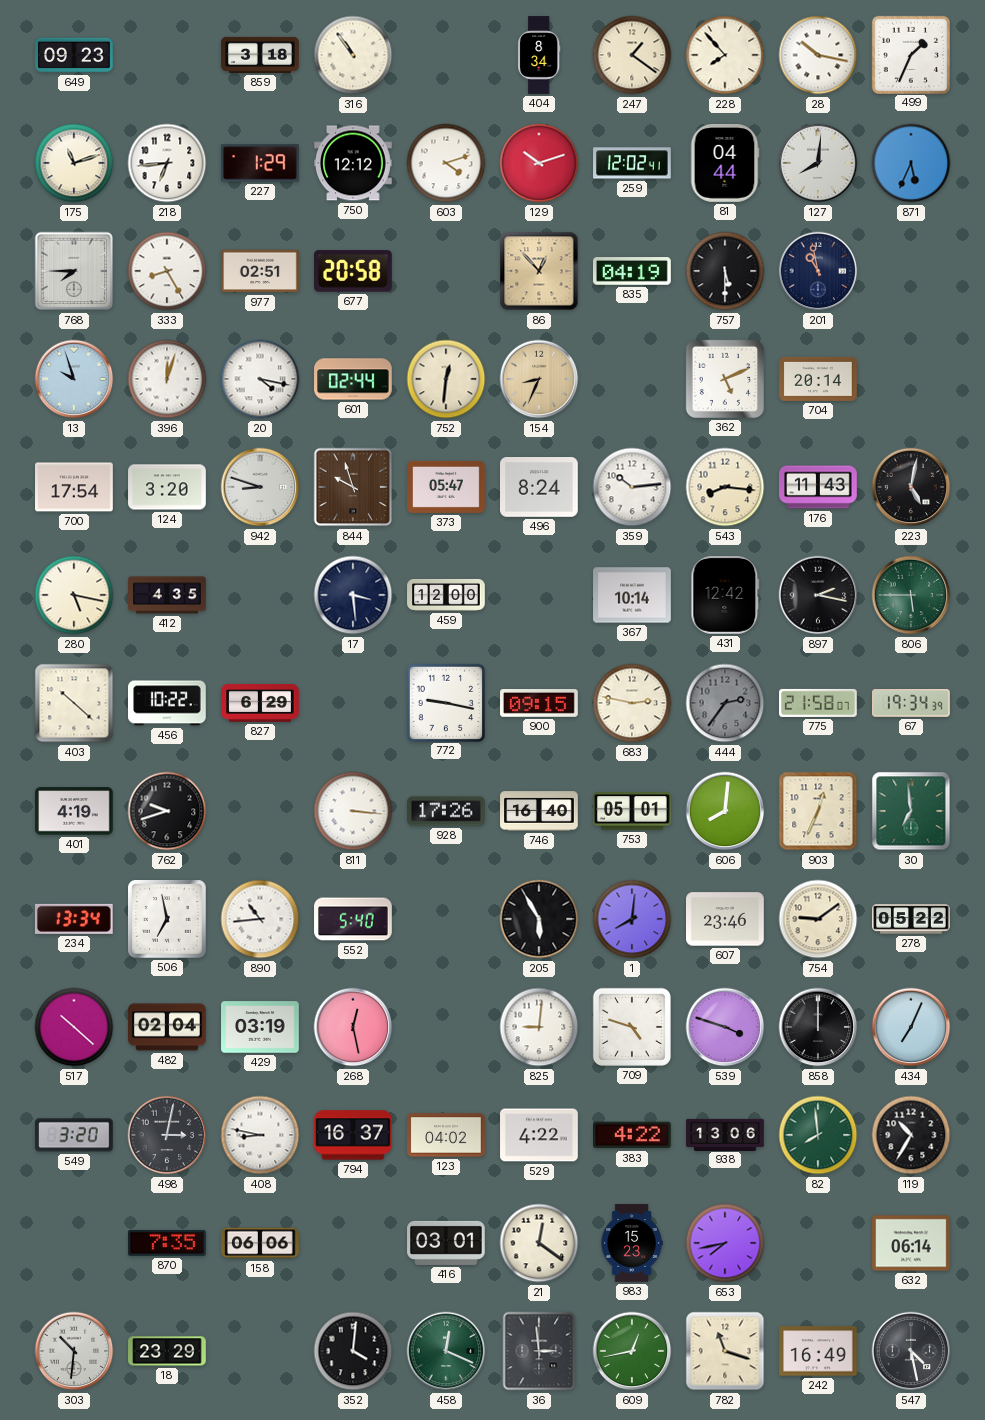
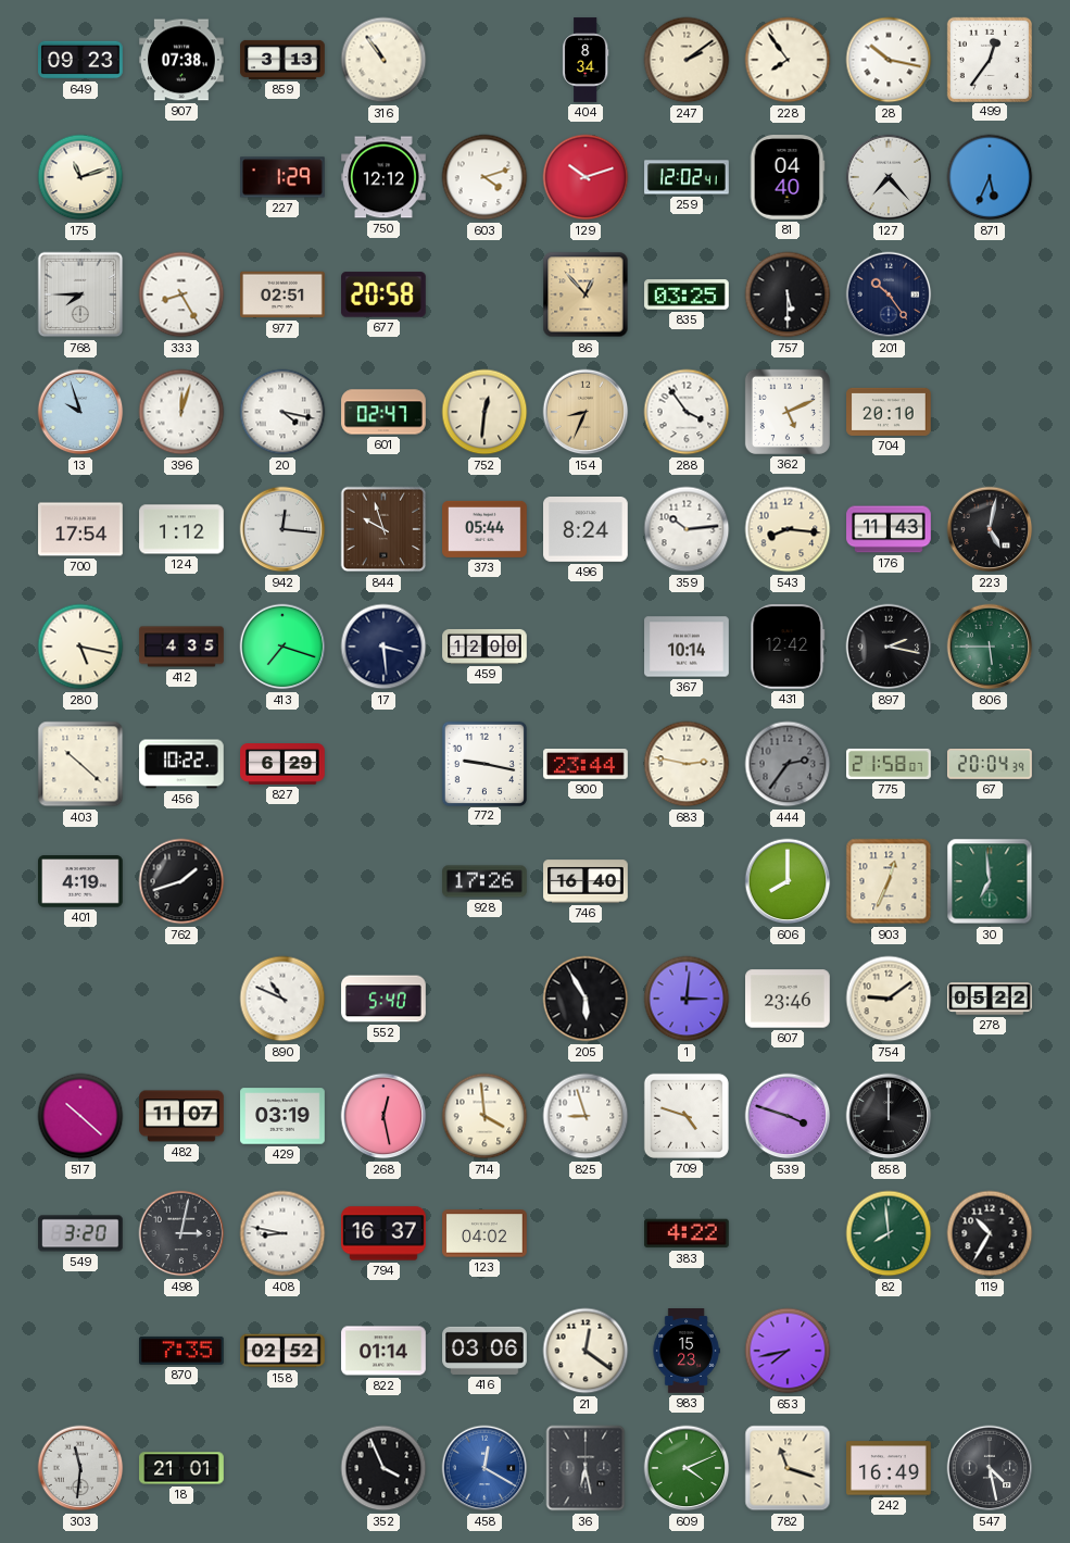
907: none -> 07:38 (181, 60)
859: 3:18 -> 3:13 (282, 60)
247: 1:21 -> 2:09 (687, 60)
228: 7:53 -> 7:54 (788, 60)
499: 1:34 -> 12:36 (989, 59)
218: 6:44 -> none (167, 163)
81: 04:44 -> 04:40 (788, 177)
127: 8:01 -> 7:23 (889, 177)
835: 04:19 -> 03:25 (687, 294)
201: 10:58 -> 10:24 (889, 294)
601: 02:44 -> 02:47 (383, 412)
288: none -> 3:54 (687, 412)
704: 20:14 -> 20:10 (889, 412)
124: 3:20 -> 1:12 (181, 529)
942: 8:48 -> 12:16 (282, 529)
373: 05:47 -> 05:44 (484, 529)
413: none -> 7:18 (282, 647)
900: 09:15 -> 23:44 (586, 764)
67: 19:34 -> 20:04 (991, 765)
762: 9:42 -> 1:42 (181, 881)
811: 3:16 -> none (353, 811)
753: 05:01 -> none (632, 811)
606: 8:01 -> 8:00 (788, 881)
234: 13:34 -> none (74, 919)
506: 6:58 -> none (168, 920)
890: 10:44 -> 10:49 (282, 999)
1: 8:01 -> 3:01 (687, 999)
482: 02:04 -> 11:07 (181, 1116)
714: none -> 3:59 (484, 1116)
825: 9:01 -> 8:57 (586, 1116)
434: 7:04 -> none (911, 1027)
529: 4:22 -> none (539, 1135)
938: 13:06 -> none (725, 1134)
158: 06:06 -> 02:52 (282, 1351)
822: none -> 01:14 (383, 1351)
416: 03:01 -> 03:06 (484, 1351)
632: 06:14 -> none (911, 1243)
303: 10:31 -> 11:31 (80, 1468)
18: 23:29 -> 21:01 (181, 1468)
352: 4:01 -> 3:56 (383, 1468)
458: 12:19 -> 12:20 (484, 1468)
458 dial: green -> blue (484, 1468)
36: 2:59 -> 6:28 (586, 1468)
609: 12:43 -> 4:11 (687, 1468)
